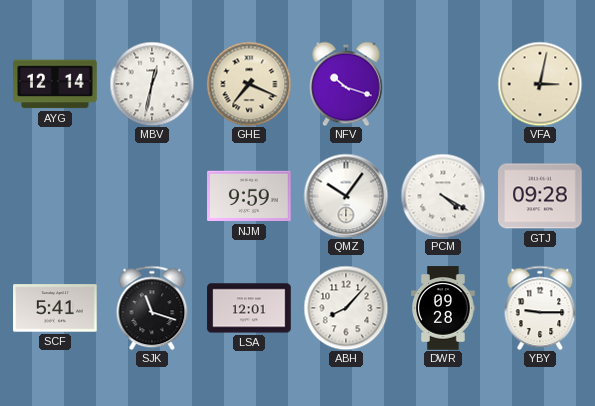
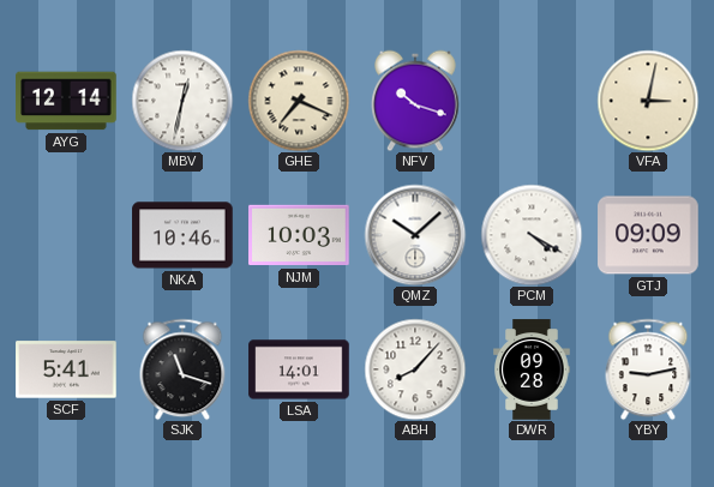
NKA: none -> 10:46 (182, 235)
NJM: 9:59 -> 10:03 (299, 235)
QMZ: 10:06 -> 10:08 (415, 235)
GTJ: 09:28 -> 09:09 (648, 235)
LSA: 12:01 -> 14:01 (299, 369)
YBY: 9:15 -> 9:13 (648, 369)
